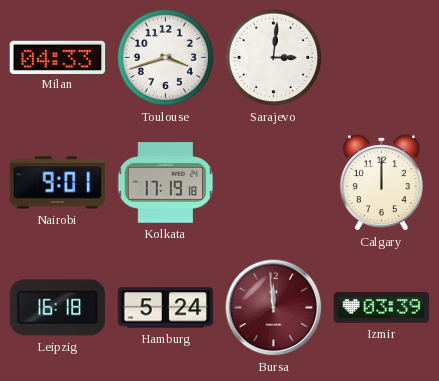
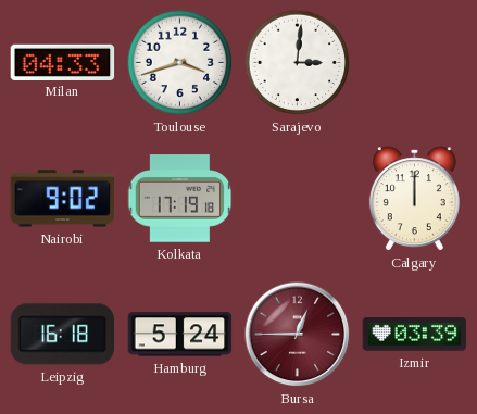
Nairobi: 9:01 -> 9:02 (63, 199)
Bursa: 11:59 -> 12:45 (298, 335)
